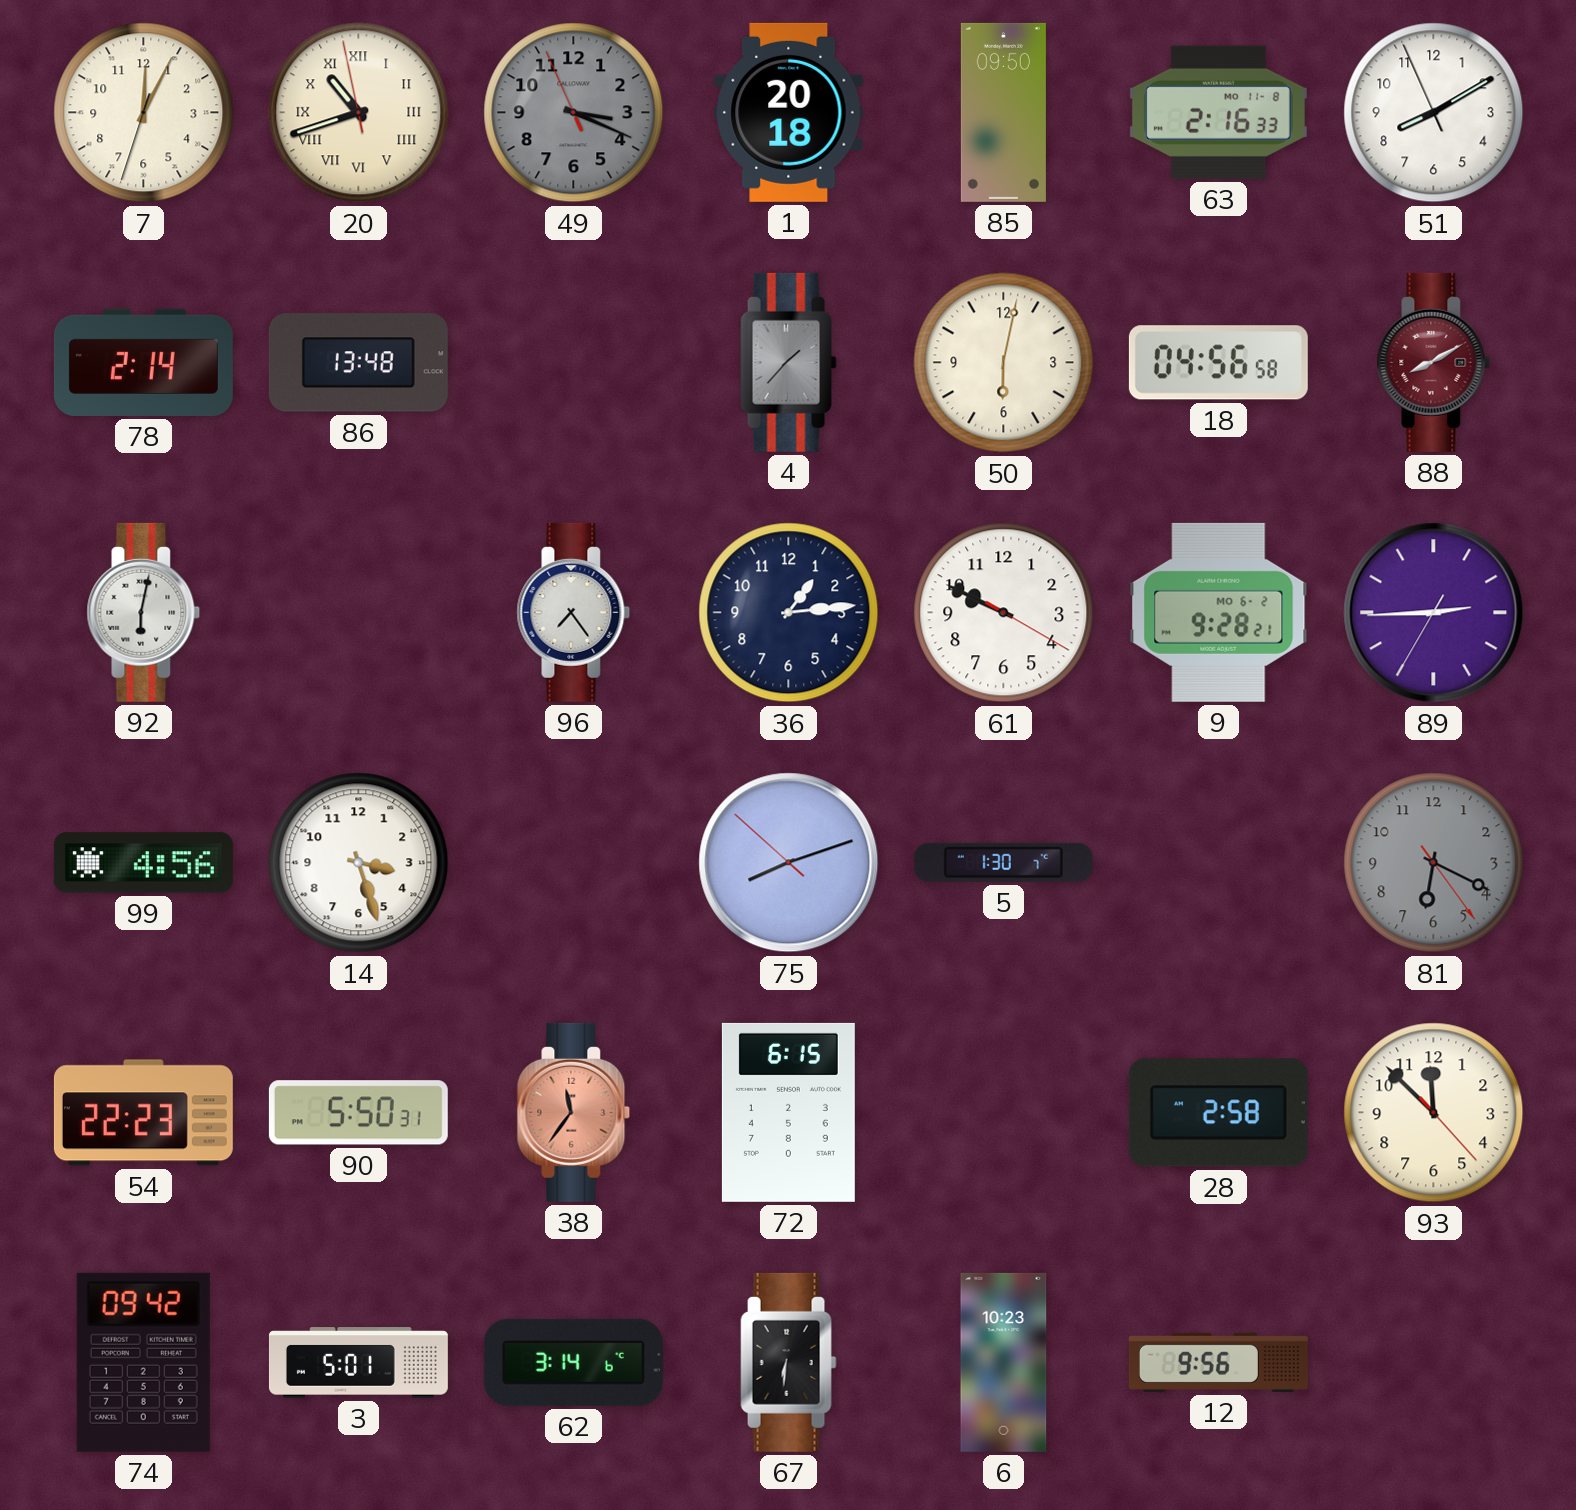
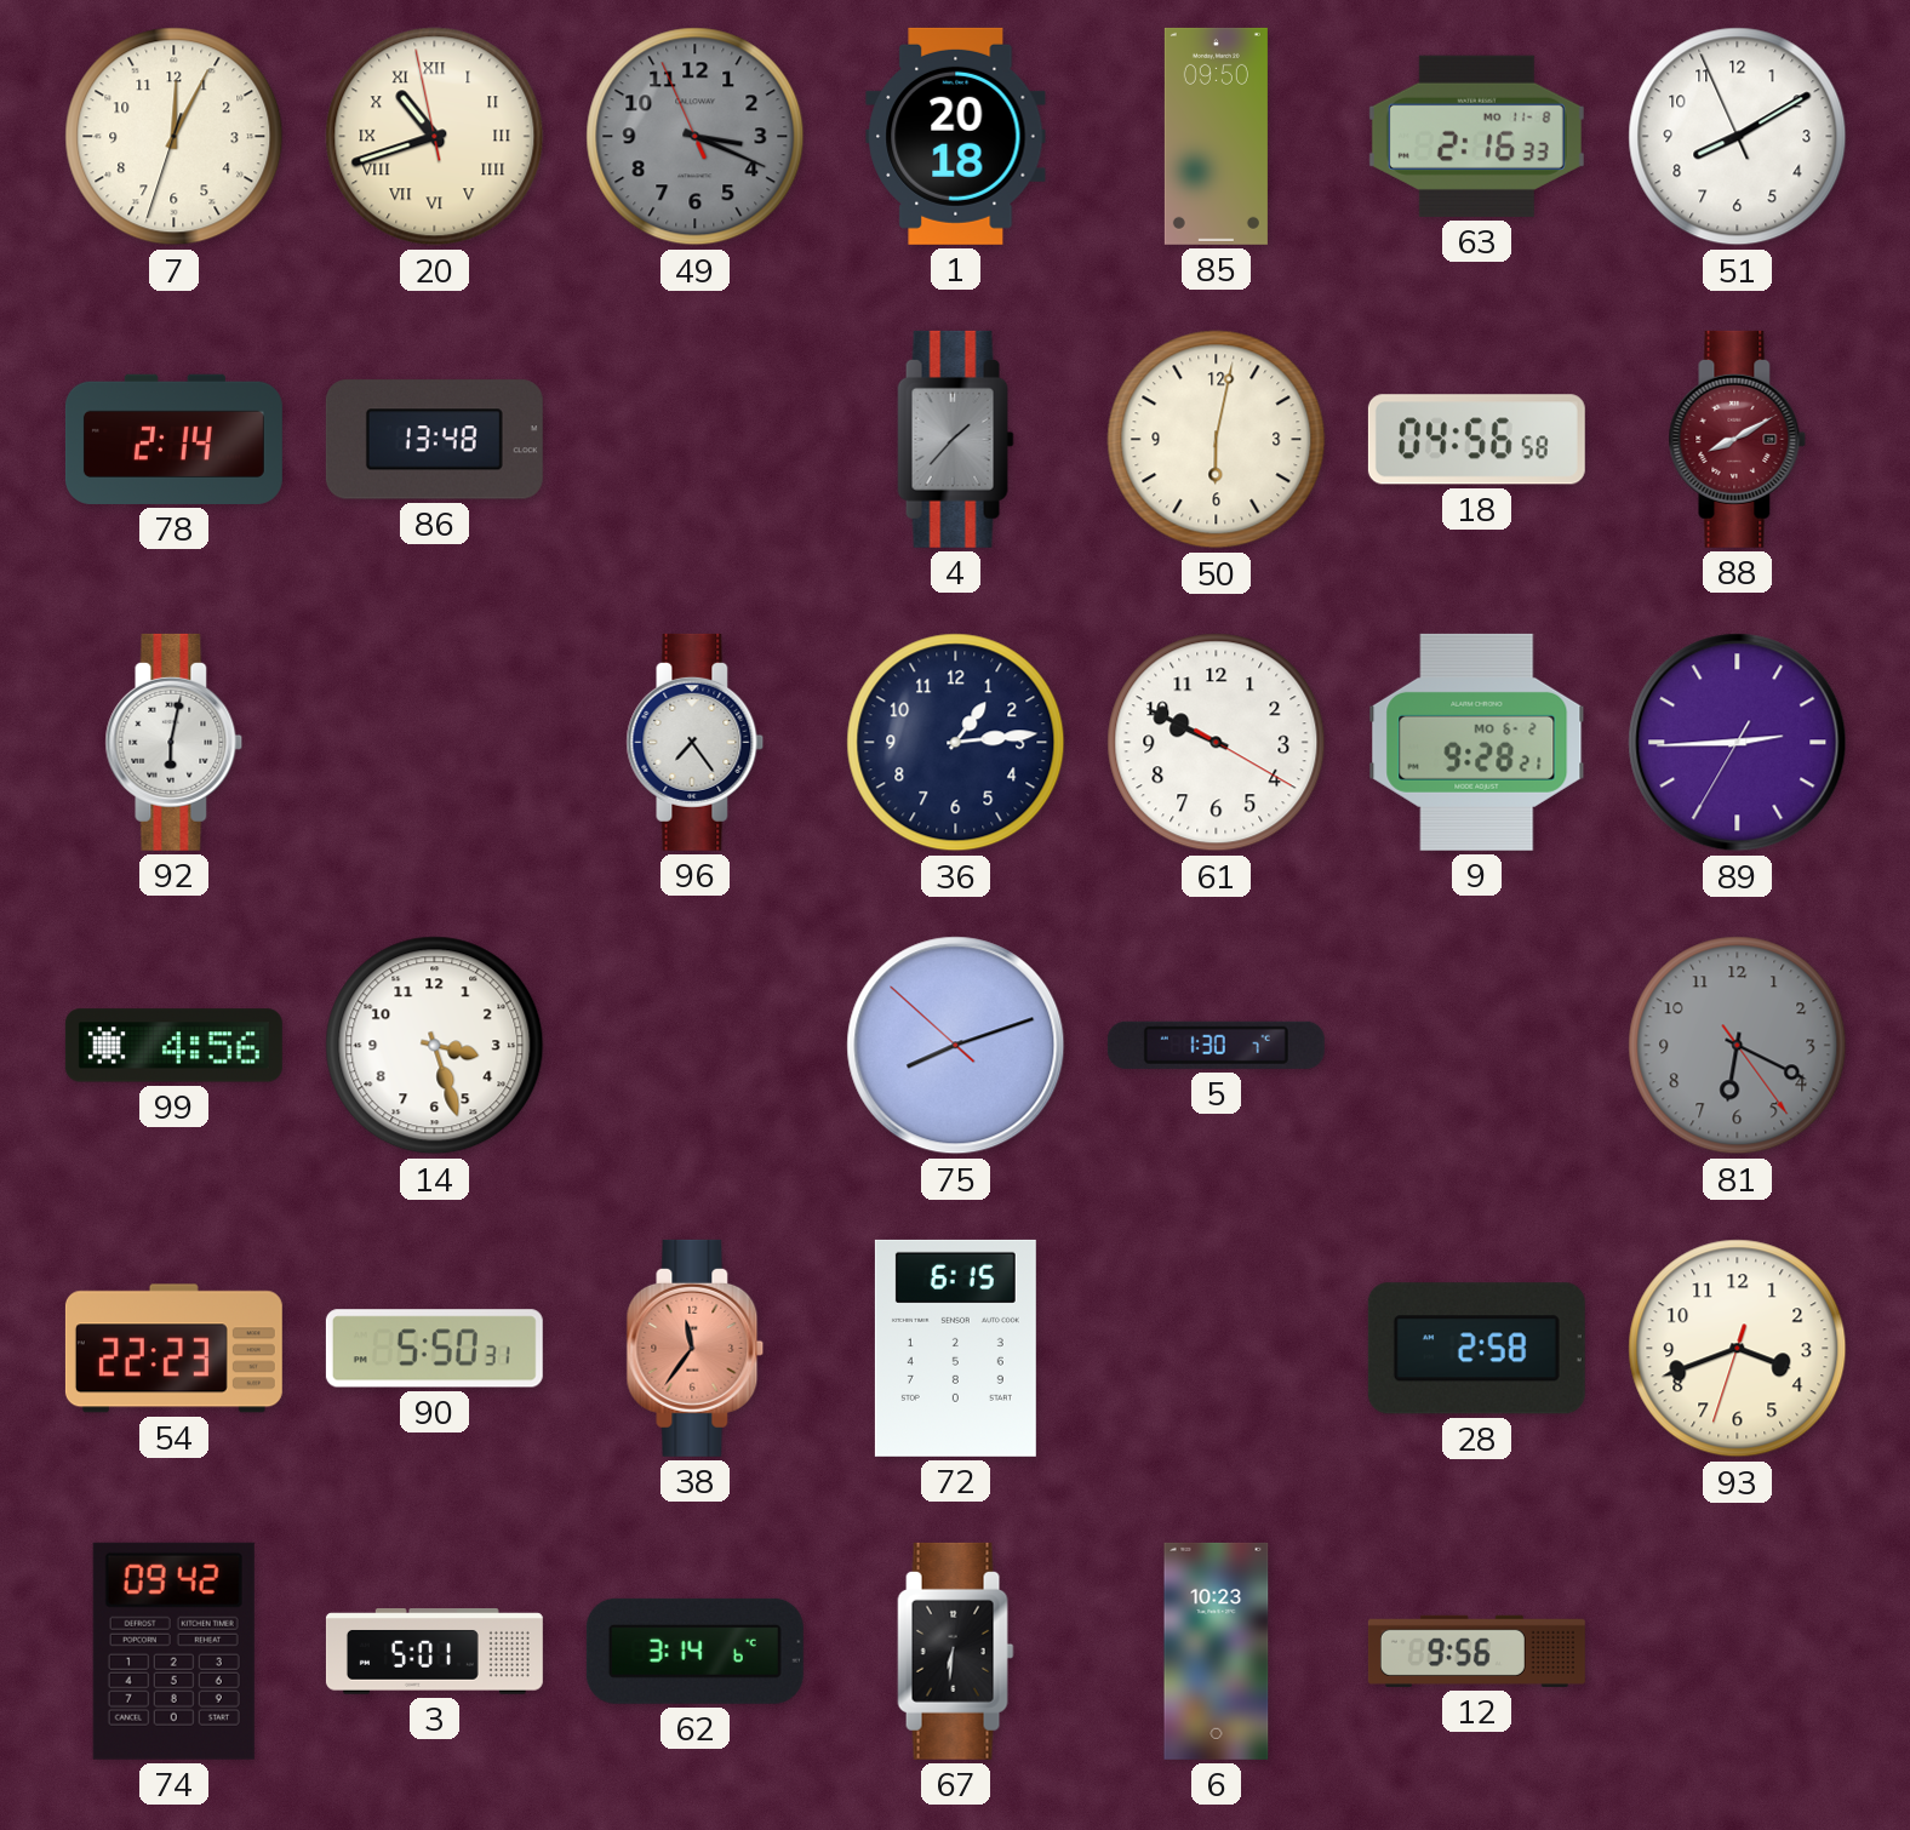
93: 11:52 -> 3:41 (1738, 1349)
